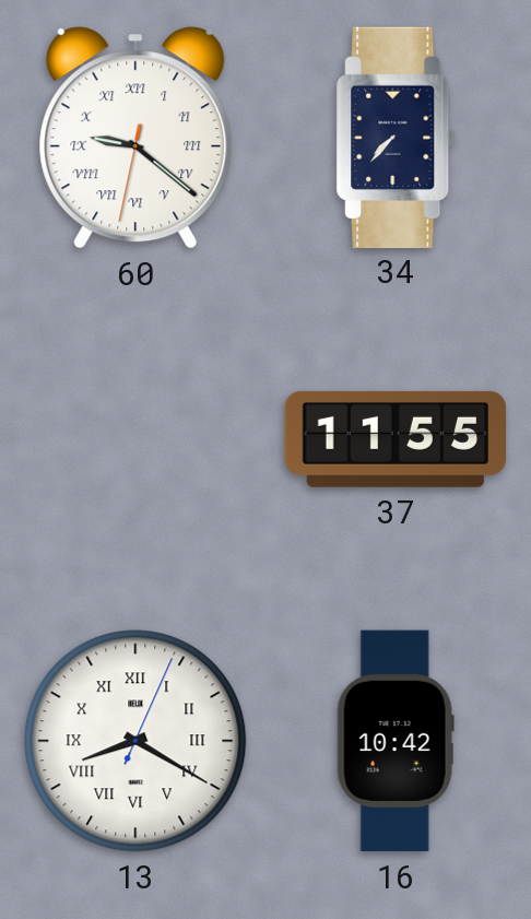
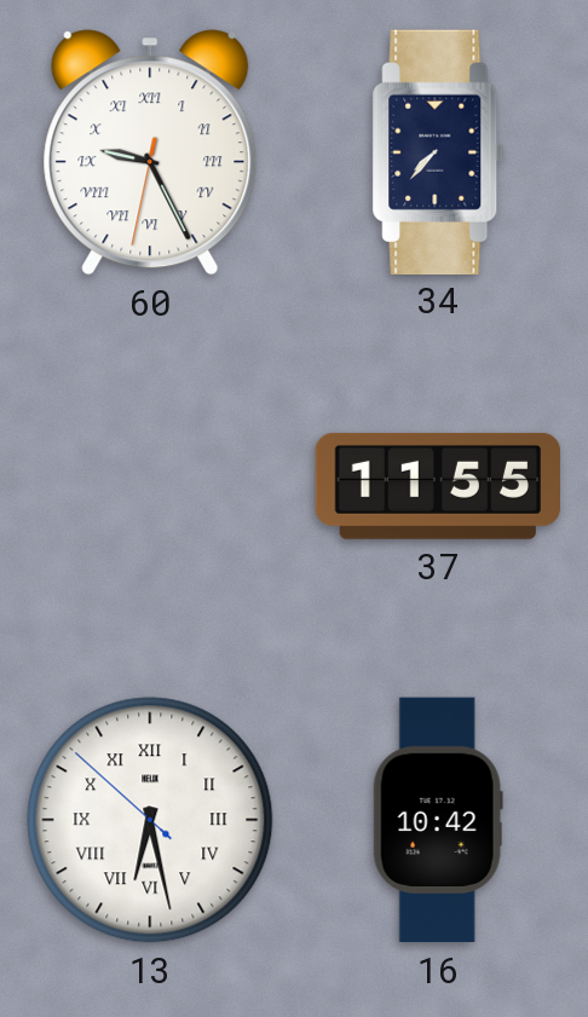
60: 9:21 -> 9:25 (150, 152)
13: 8:20 -> 6:27 (150, 820)
